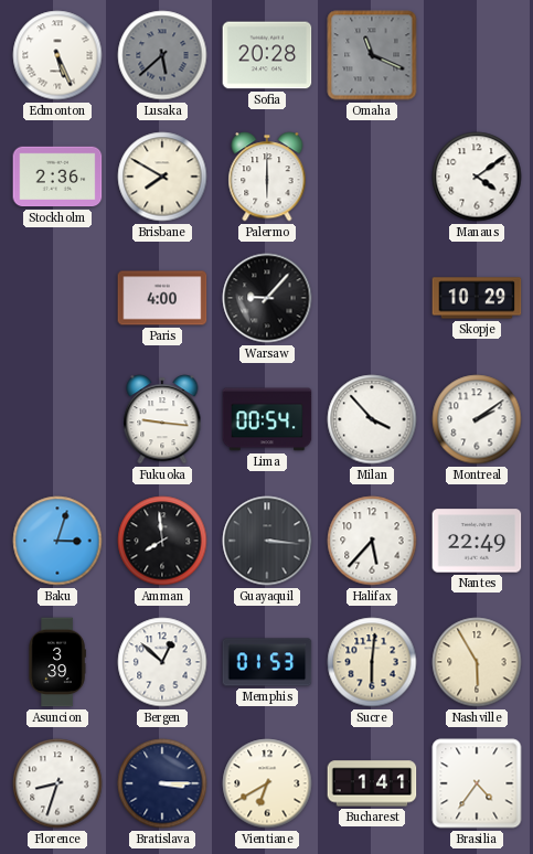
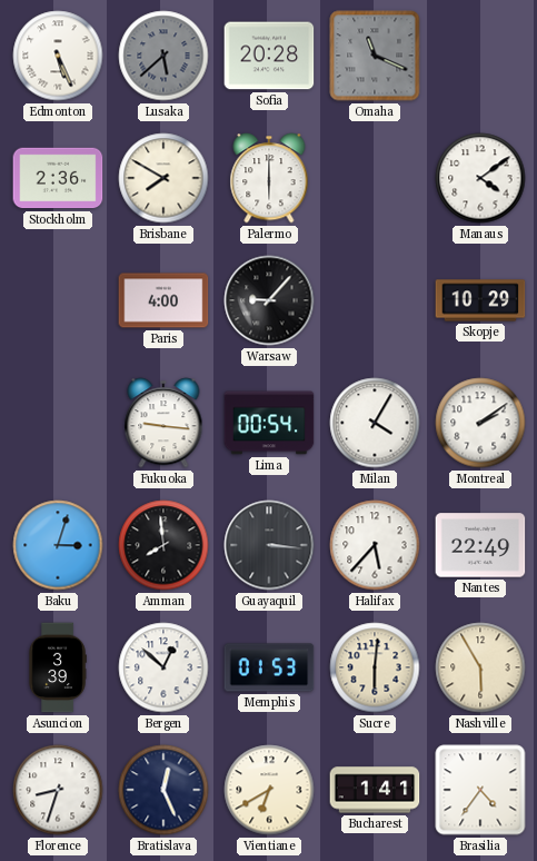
Milan: 3:53 -> 4:05 (375, 423)
Bratislava: 3:15 -> 12:26 (163, 790)
